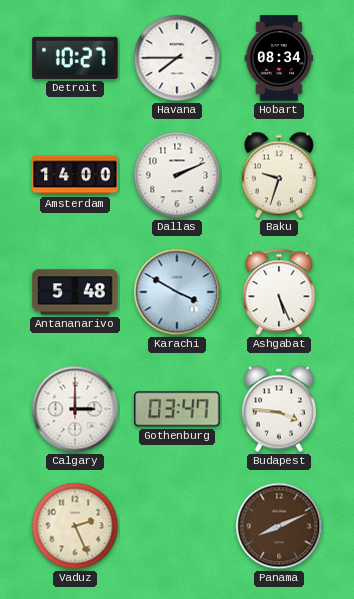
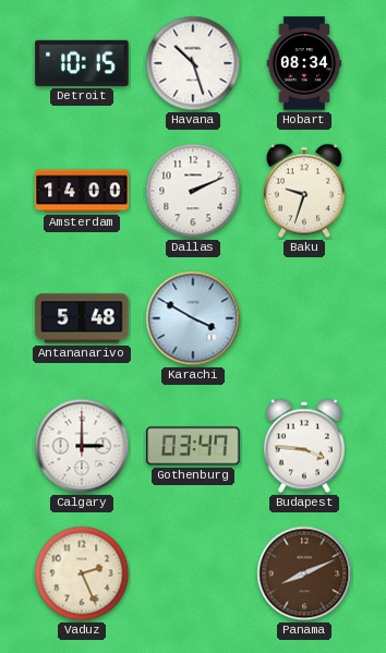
Detroit: 10:27 -> 10:15 (82, 63)
Havana: 7:45 -> 10:27 (193, 63)
Ashgabat: 5:26 -> none (279, 292)
